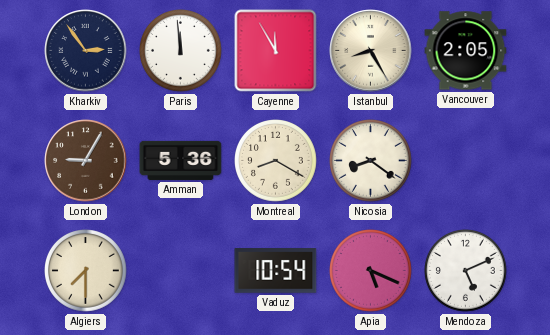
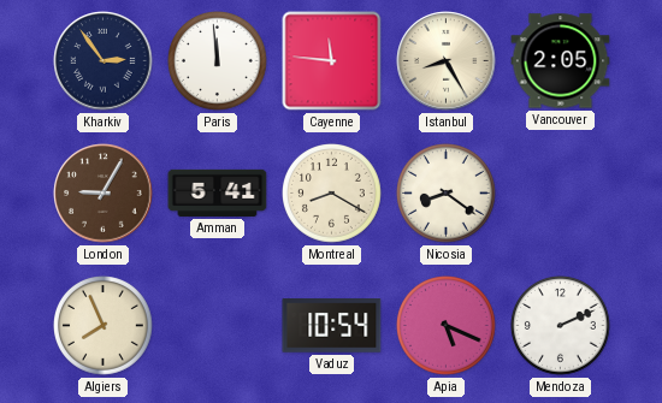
Cayenne: 11:55 -> 11:46 (332, 61)
Amman: 5:36 -> 5:41 (218, 192)
Algiers: 7:30 -> 7:56 (104, 326)
Mendoza: 5:11 -> 2:11 (561, 326)
